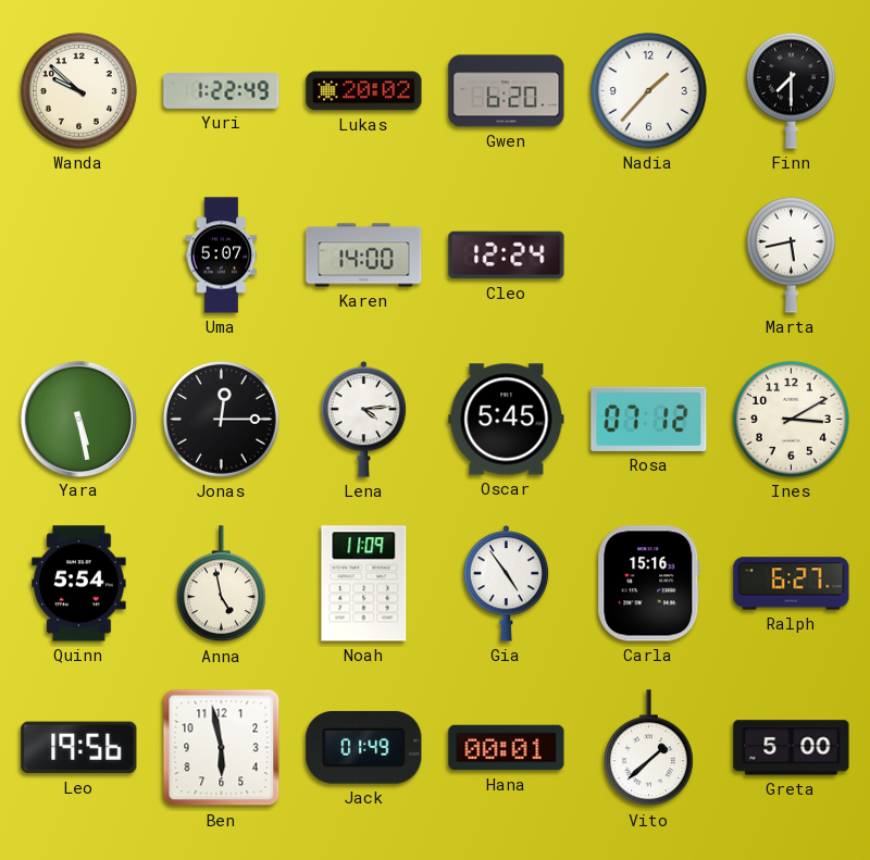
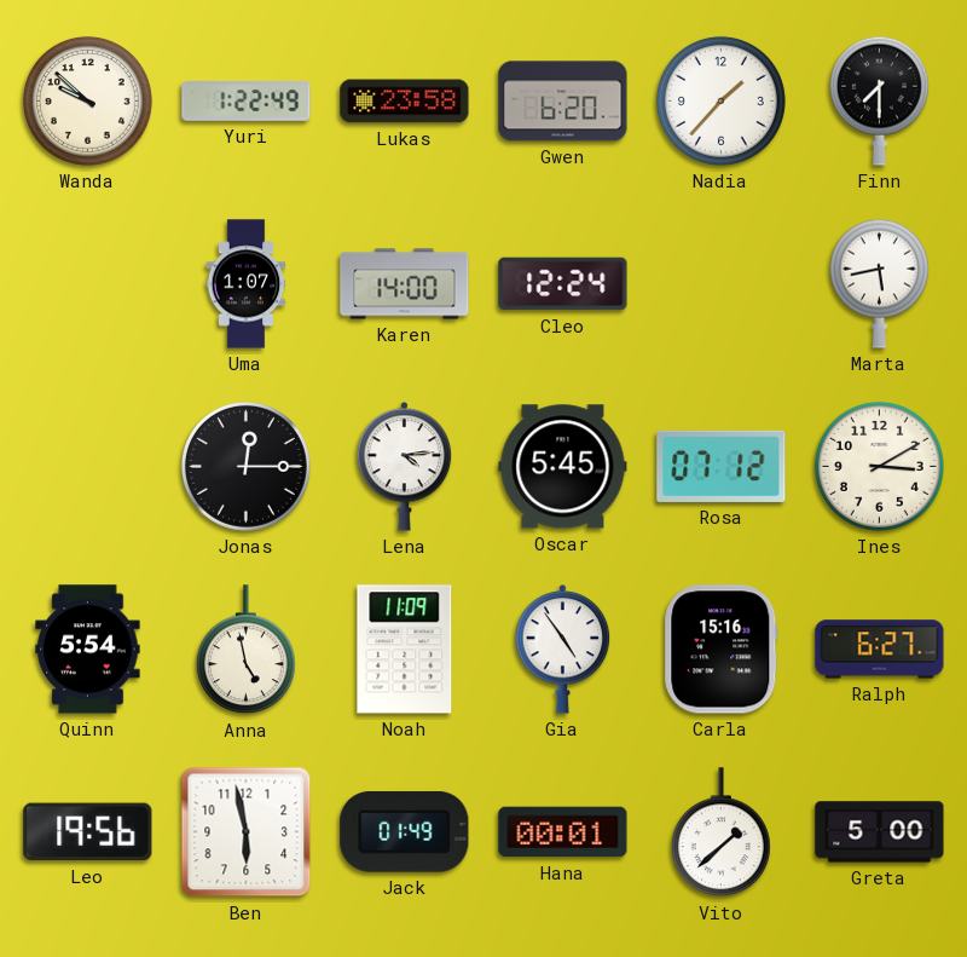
Lukas: 20:02 -> 23:58 (405, 102)
Uma: 5:07 -> 1:07 (247, 284)
Yara: 5:28 -> none (78, 419)
